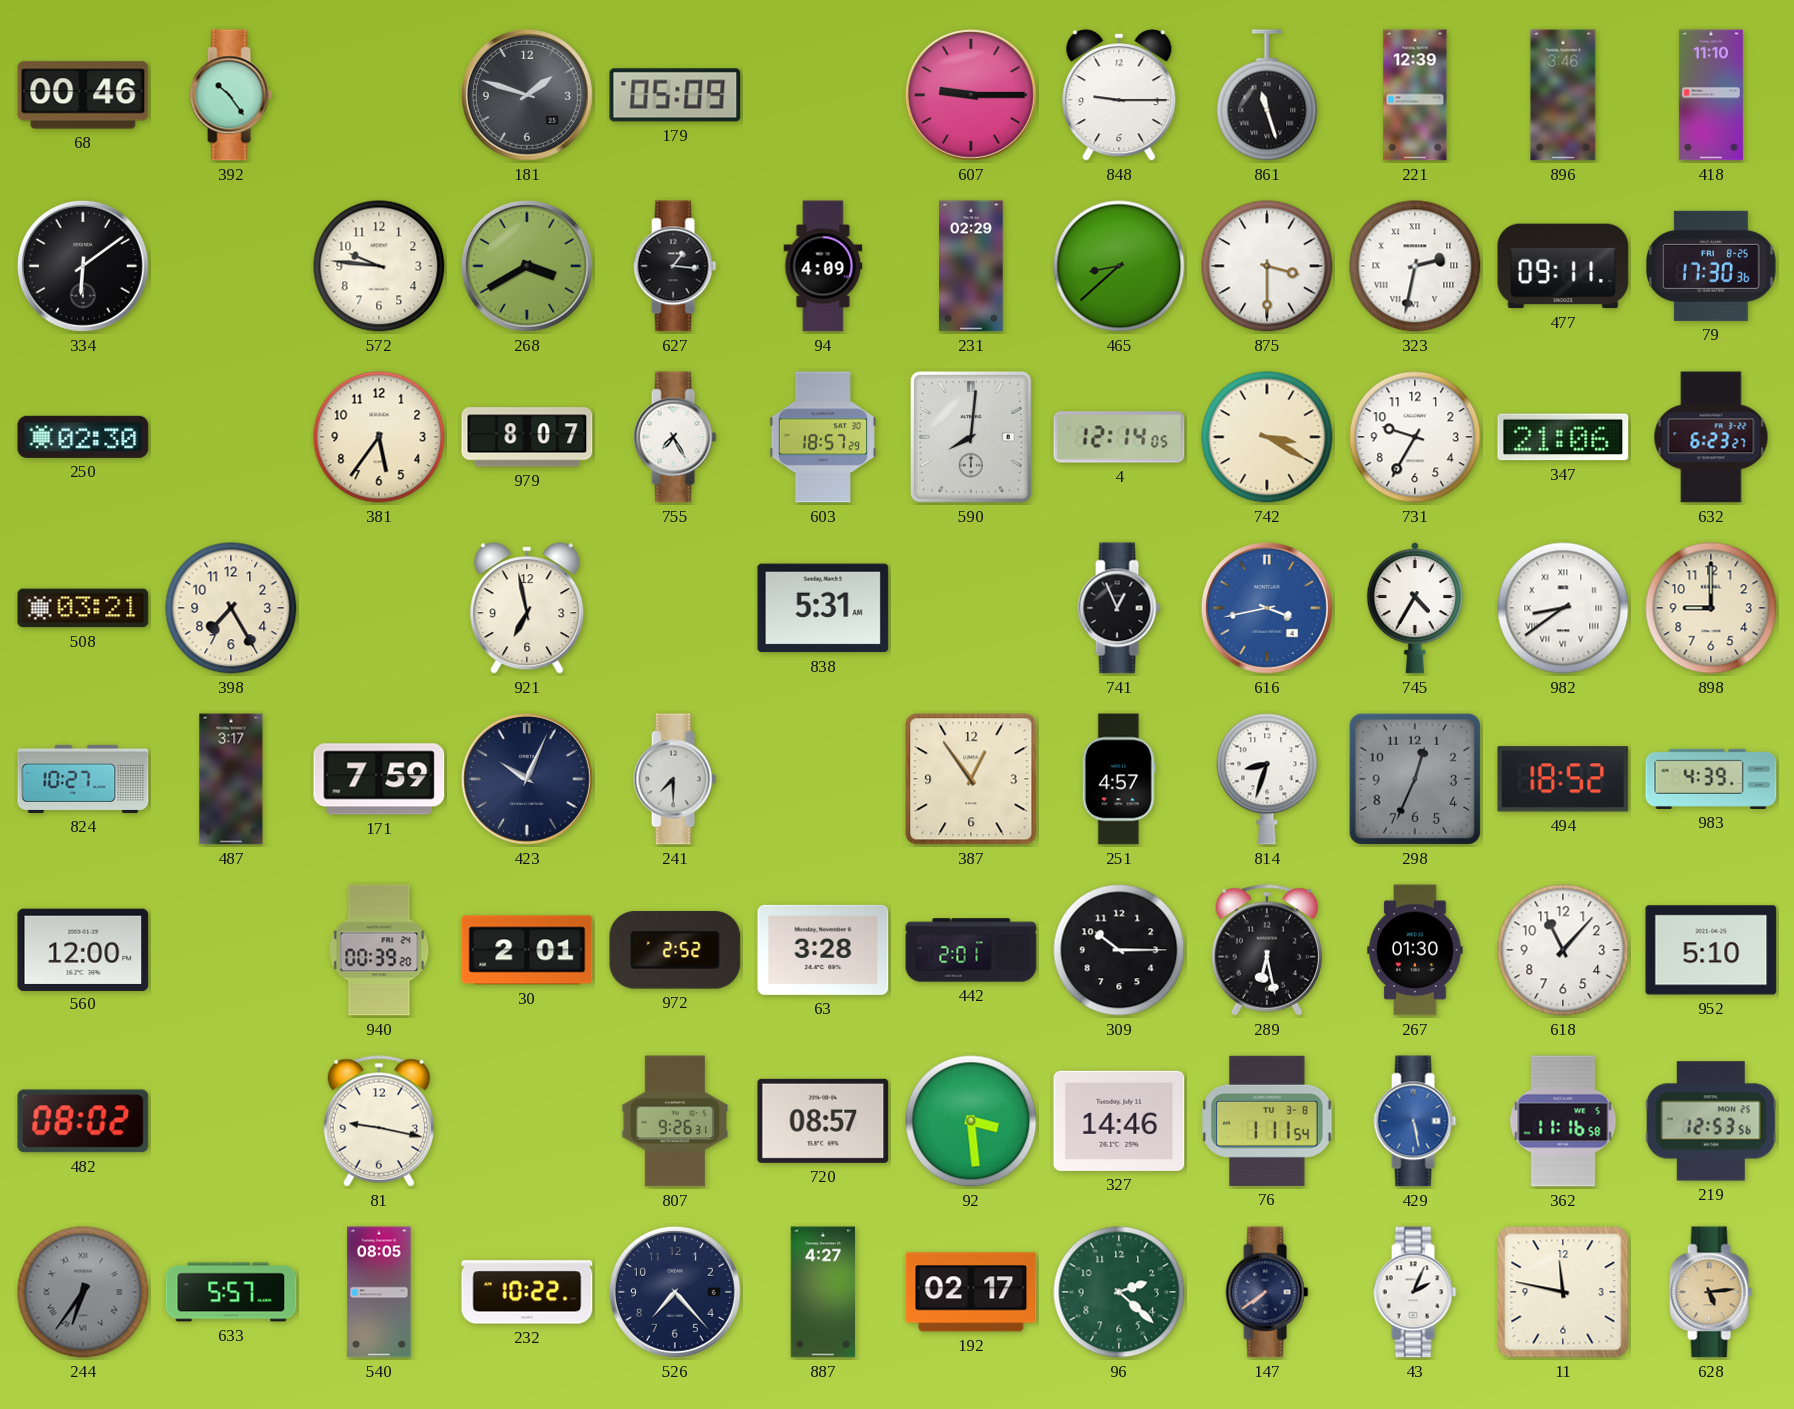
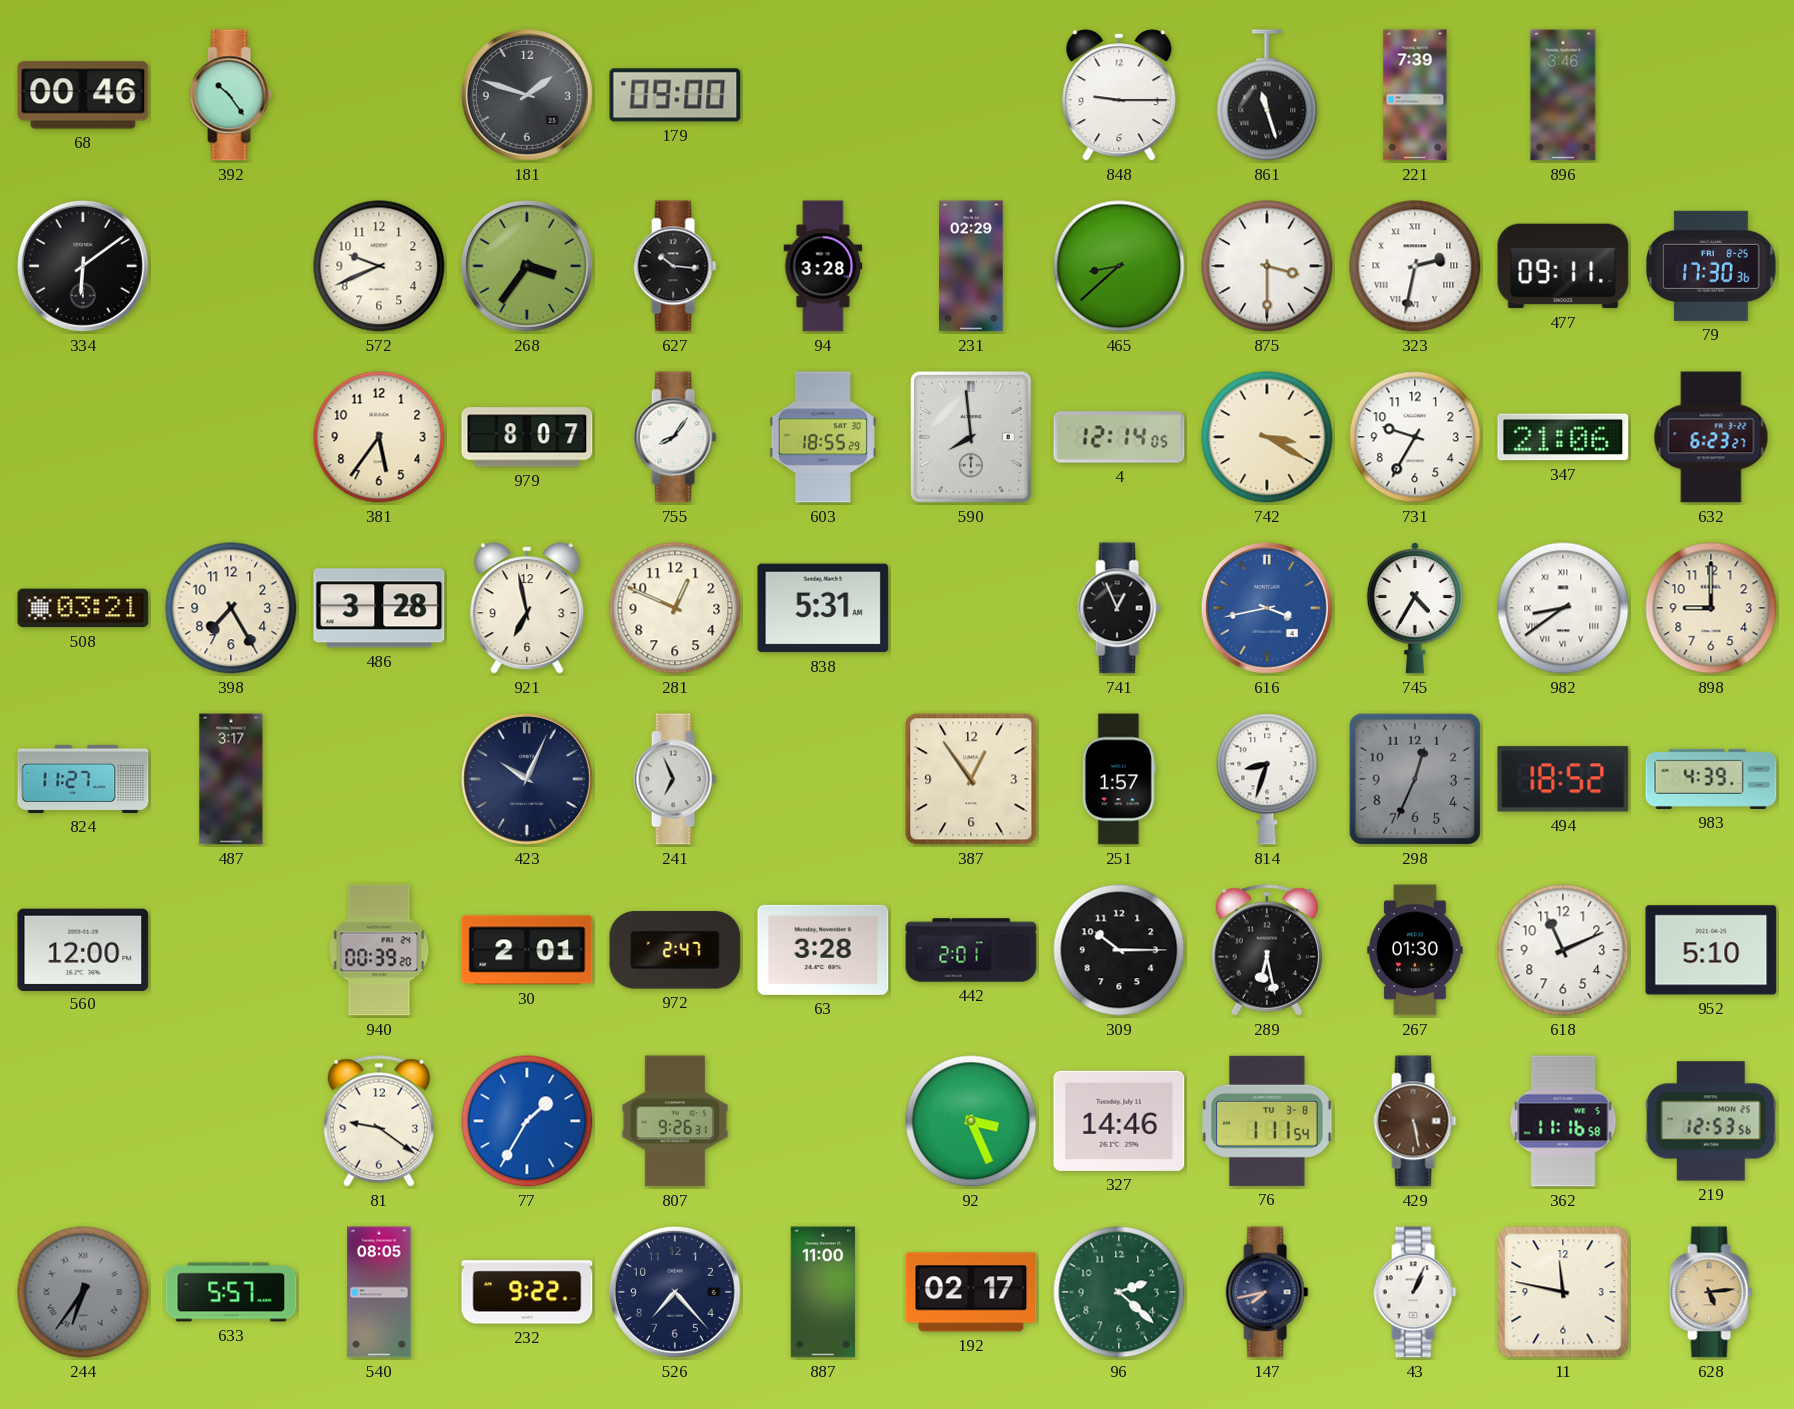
179: 05:09 -> 09:00 (675, 95)
607: 9:15 -> none (971, 95)
221: 12:39 -> 7:39 (1415, 95)
418: 11:10 -> none (1711, 95)
572: 9:46 -> 9:41 (379, 266)
268: 3:40 -> 3:36 (527, 266)
627: 1:16 -> 10:16 (675, 266)
94: 4:09 -> 3:28 (823, 266)
250: 02:30 -> none (83, 437)
755: 7:25 -> 8:06 (675, 437)
603: 18:57 -> 18:55 (823, 437)
590: 8:01 -> 7:59 (971, 437)
486: none -> 3:28 (379, 608)
281: none -> 12:49 (675, 608)
824: 10:27 -> 11:27 (83, 779)
171: 7:59 -> none (379, 779)
241: 7:30 -> 6:56 (675, 779)
251: 4:57 -> 1:57 (1119, 779)
972: 2:52 -> 2:47 (675, 950)
618: 11:07 -> 11:11 (1563, 950)
482: 08:02 -> none (83, 1121)
81: 9:17 -> 9:21 (378, 1121)
77: none -> 1:35 (527, 1121)
720: 08:57 -> none (823, 1121)
92: 3:29 -> 3:26 (971, 1121)
429 dial: blue -> brown (1415, 1121)
232: 10:22 -> 9:22 (527, 1292)
887: 4:27 -> 11:00 (823, 1292)
147: 7:39 -> 7:43 (1267, 1292)
43: 2:04 -> 1:04 (1415, 1292)
